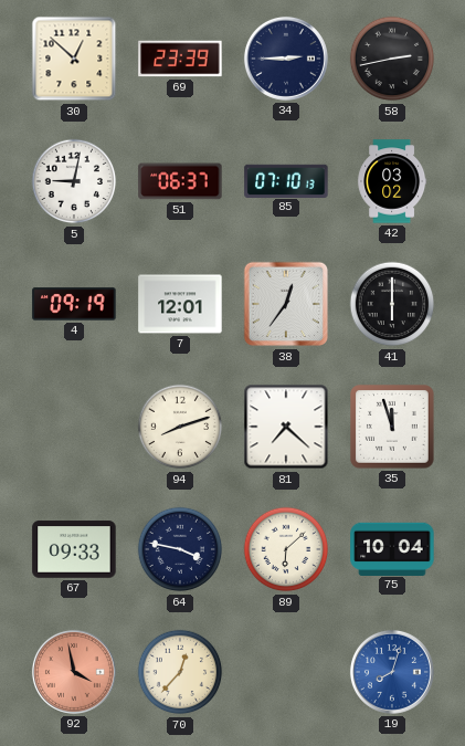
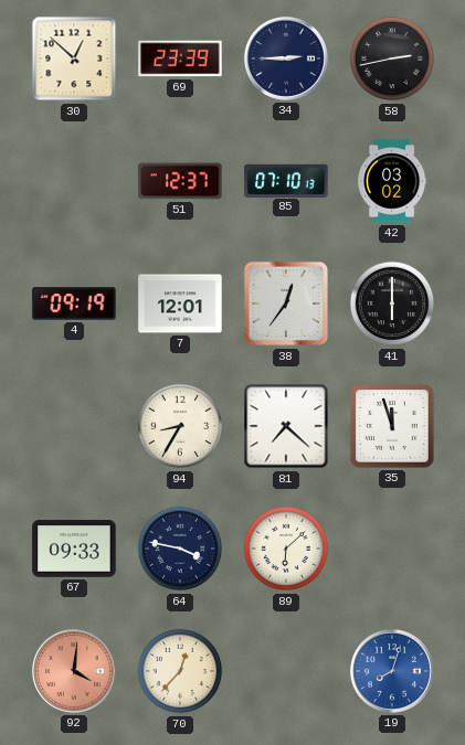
5: 9:02 -> none (74, 181)
51: 06:37 -> 12:37 (180, 181)
94: 8:12 -> 8:35 (180, 426)
75: 10:04 -> none (392, 548)
92: 3:58 -> 4:01 (74, 671)
